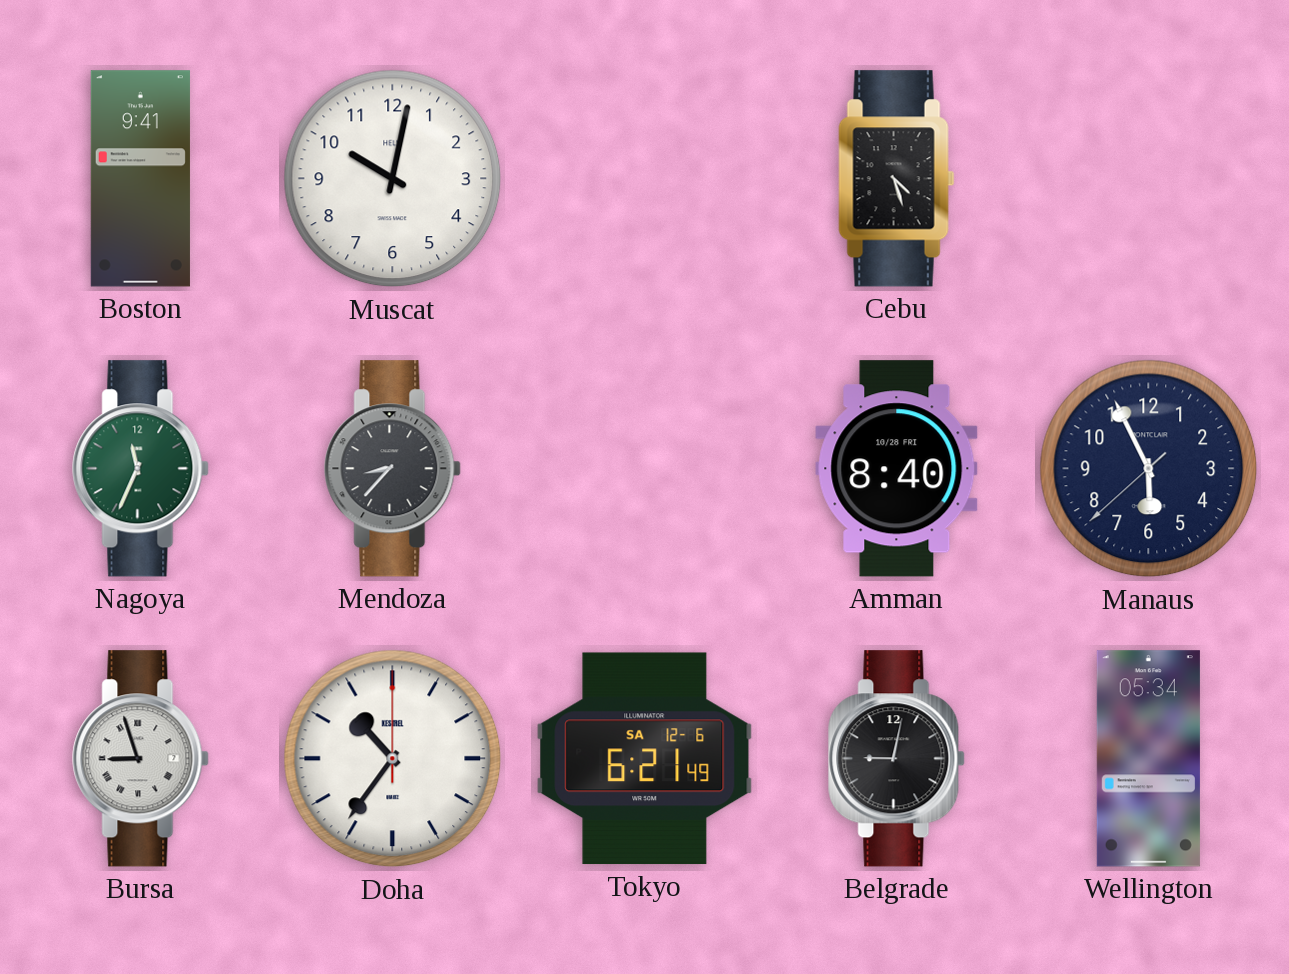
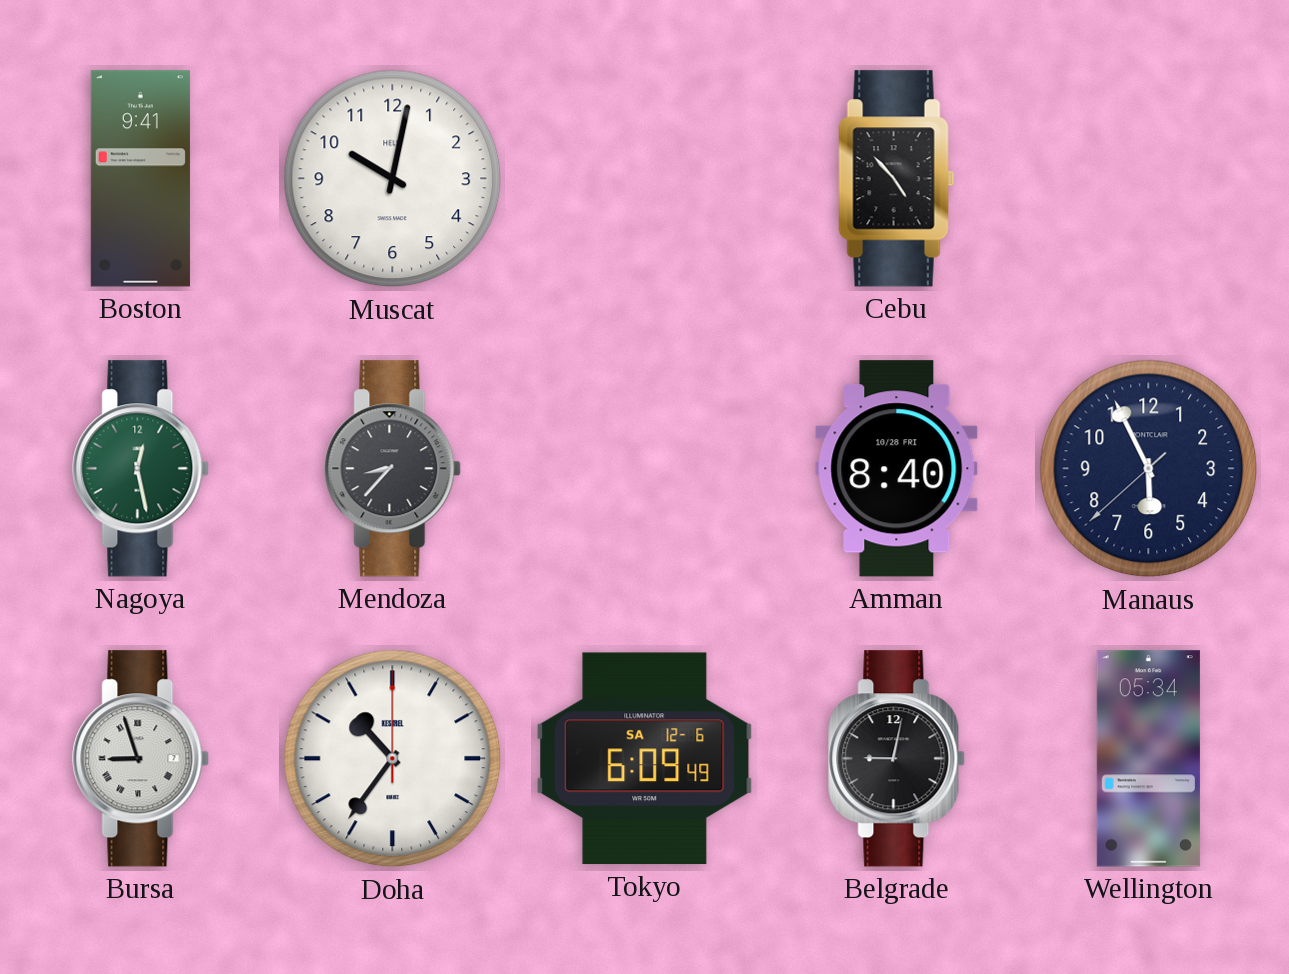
Cebu: 4:27 -> 4:53 (897, 179)
Nagoya: 11:34 -> 12:28 (141, 469)
Tokyo: 6:21 -> 6:09 (645, 759)
